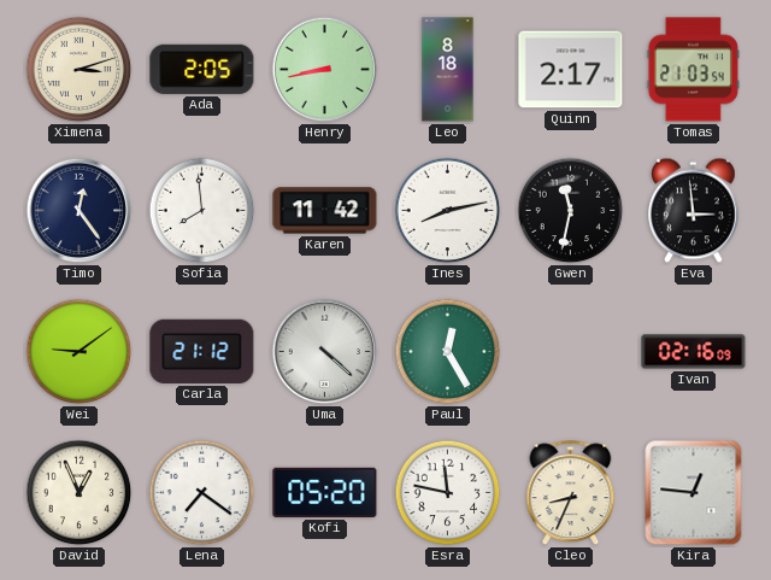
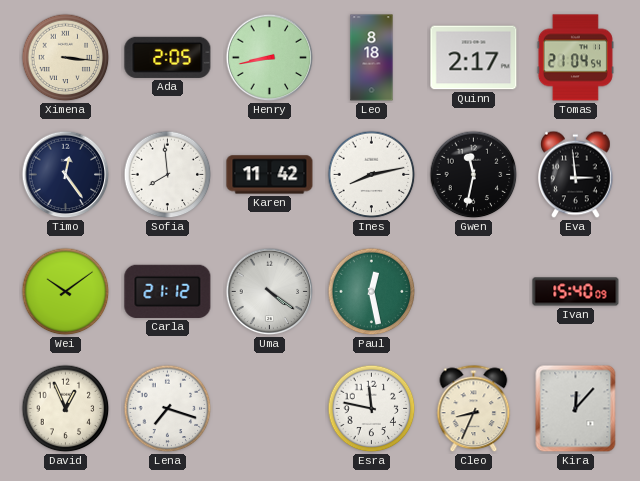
Ximena: 3:12 -> 3:16 (66, 58)
Tomas: 21:03 -> 21:04 (575, 58)
Wei: 9:09 -> 10:09 (66, 292)
Uma: 4:22 -> 4:21 (270, 292)
Paul: 12:25 -> 12:28 (372, 292)
Ivan: 02:16 -> 15:40 (576, 292)
Lena: 7:21 -> 7:18 (168, 409)
Kofi: 05:20 -> none (325, 492)
Kira: 12:46 -> 12:07 (576, 409)
